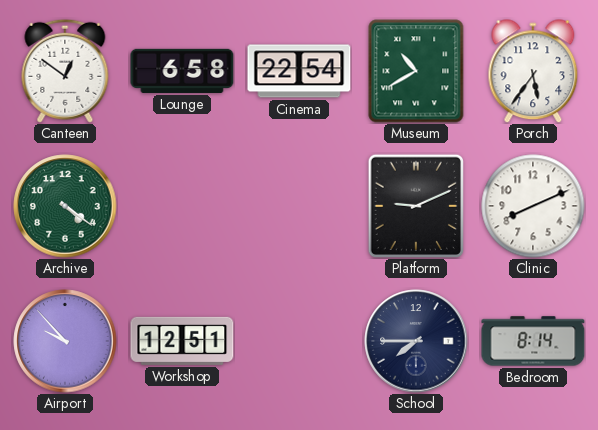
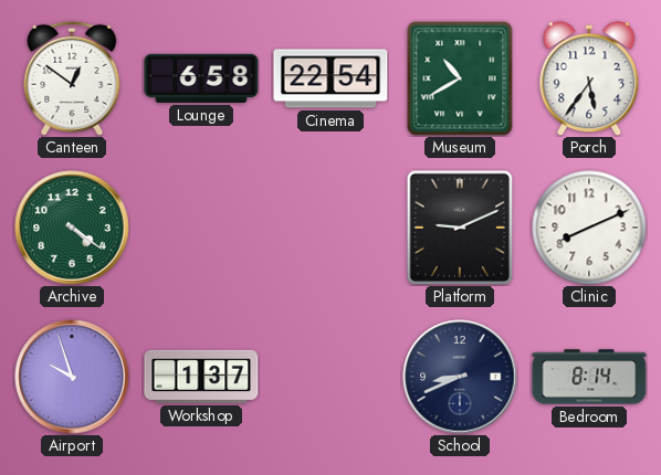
Airport: 9:53 -> 9:57 (72, 377)
Workshop: 12:51 -> 1:37 (201, 377)
School: 7:45 -> 8:41 (460, 377)
